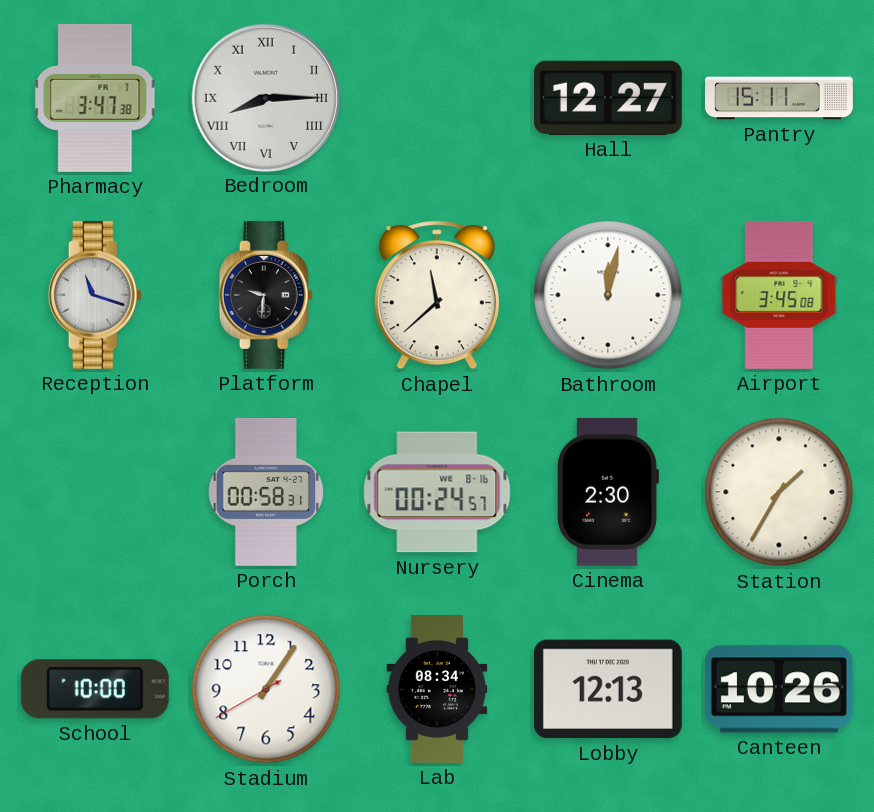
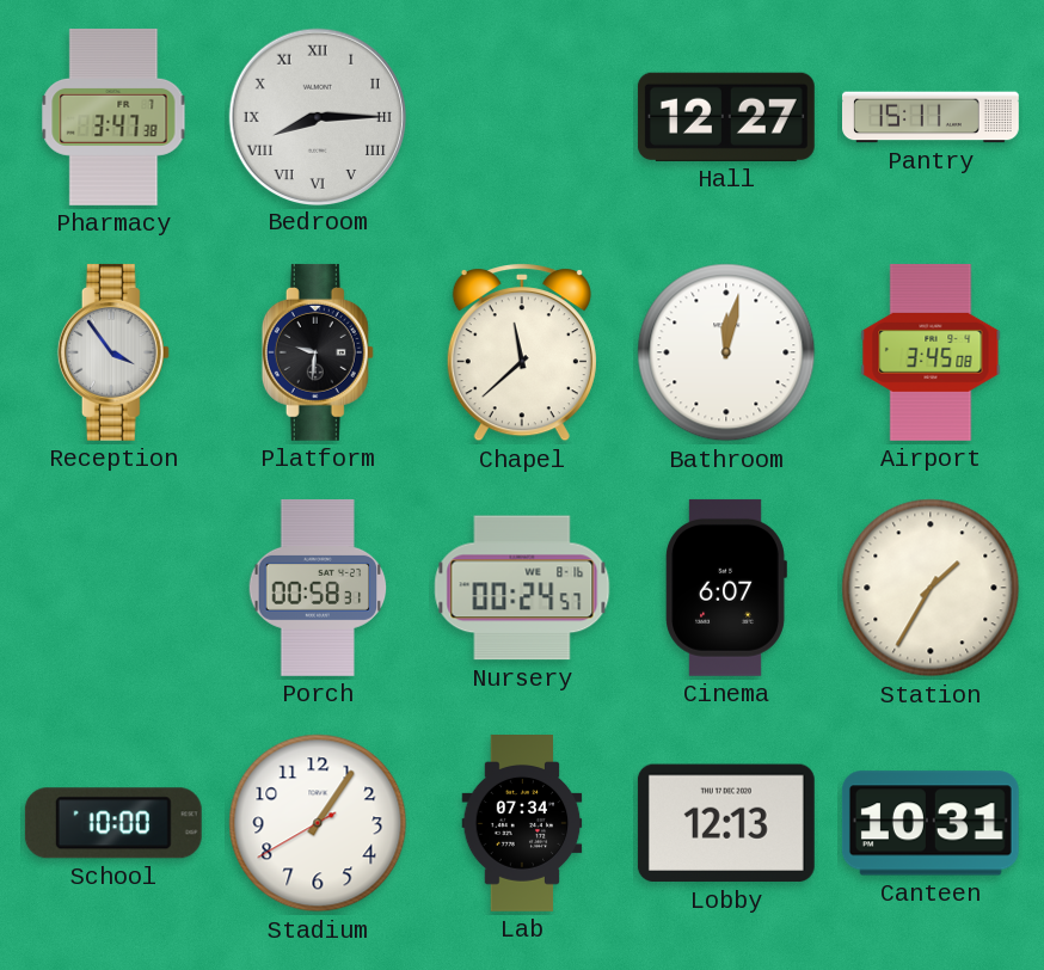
Reception: 11:18 -> 3:54 (113, 352)
Cinema: 2:30 -> 6:07 (726, 588)
Lab: 08:34 -> 07:34 (522, 824)
Canteen: 10:26 -> 10:31 (931, 823)
